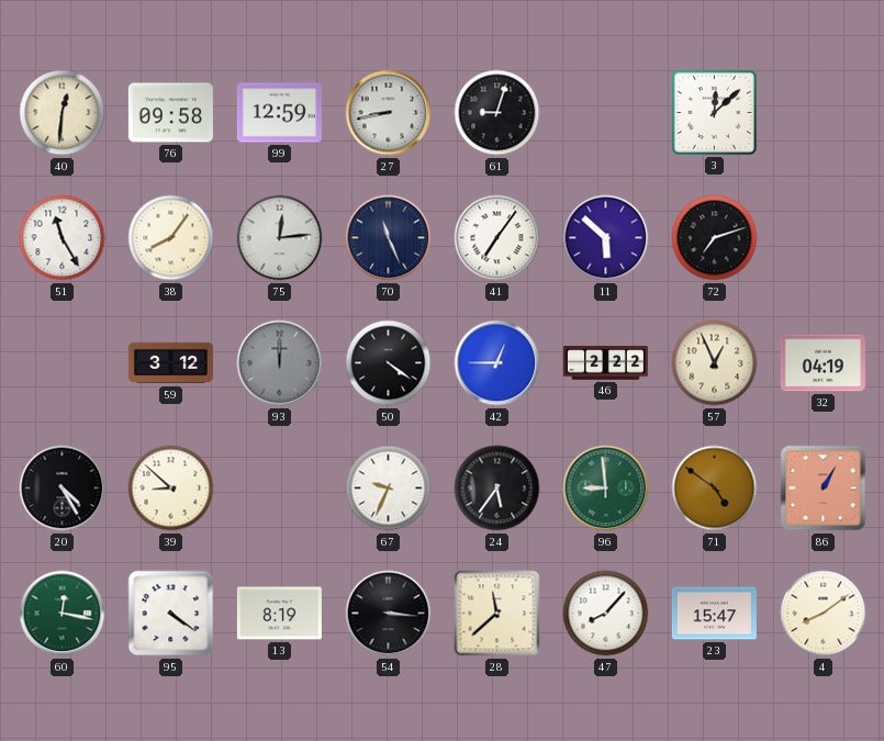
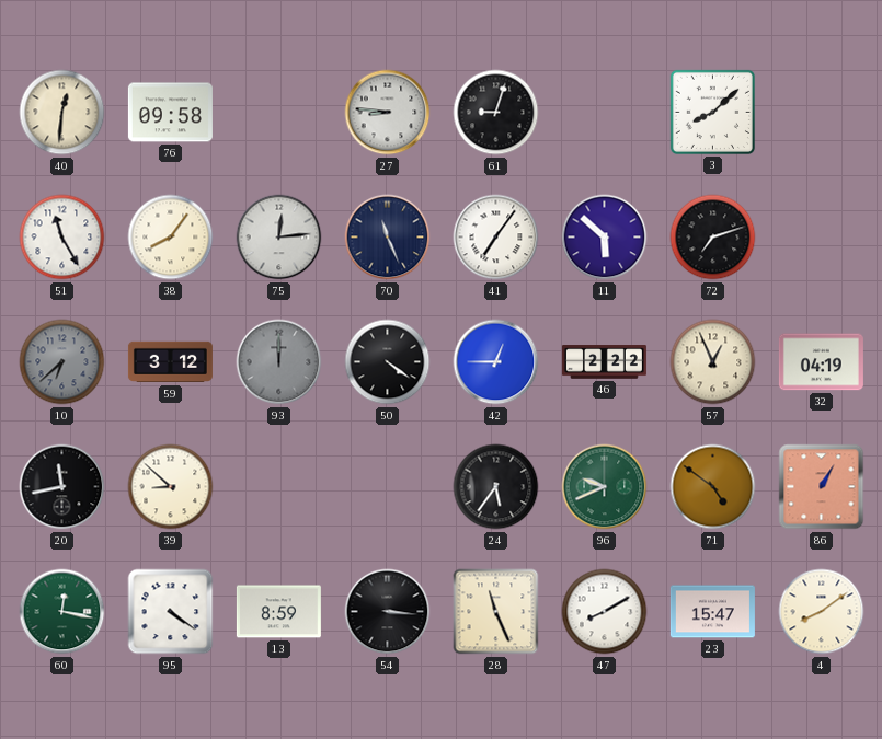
99: 12:59 -> none (279, 113)
27: 8:43 -> 8:46 (388, 113)
3: 12:08 -> 8:08 (712, 112)
10: none -> 6:38 (62, 362)
20: 4:25 -> 11:43 (62, 487)
67: 9:34 -> none (389, 489)
96: 8:59 -> 9:41 (605, 487)
13: 8:19 -> 8:59 (278, 612)
28: 11:38 -> 11:26 (496, 612)
47: 8:07 -> 8:10 (605, 612)
